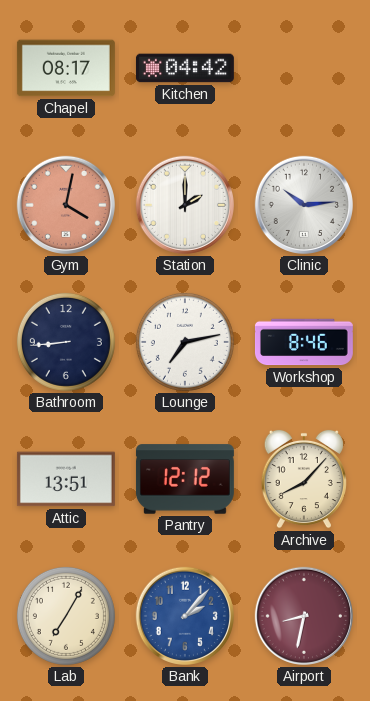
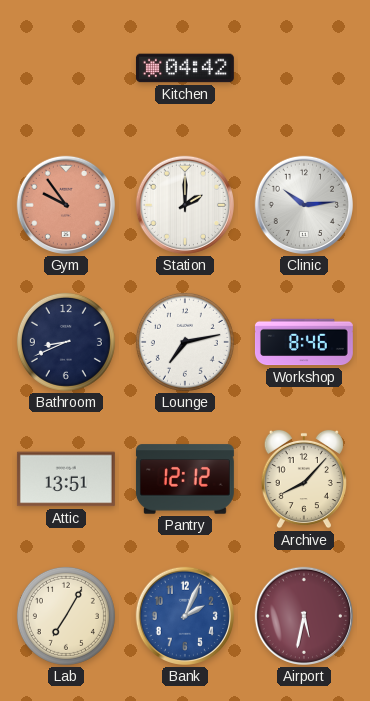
Chapel: 08:17 -> none (66, 68)
Gym: 4:02 -> 9:54 (66, 205)
Bathroom: 8:44 -> 8:41 (66, 342)
Bank: 2:07 -> 2:04 (185, 616)
Airport: 8:32 -> 5:32 (304, 616)
